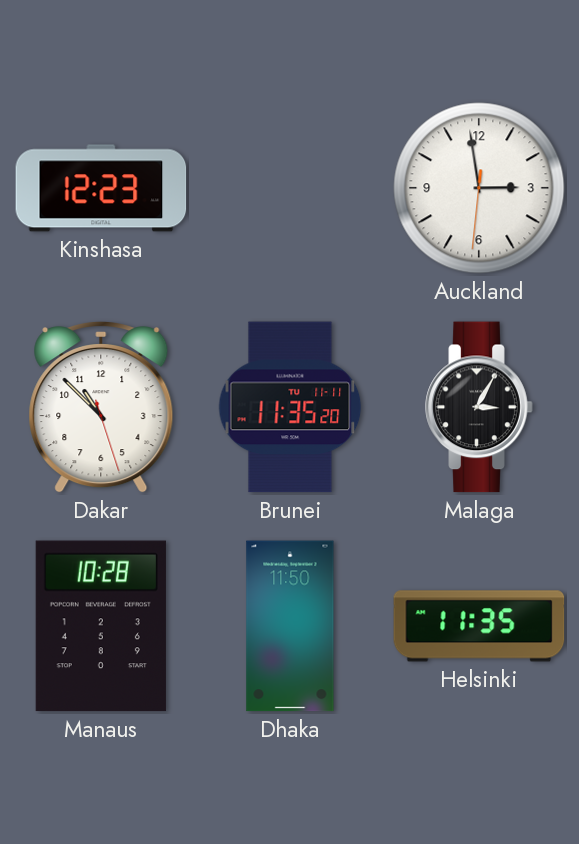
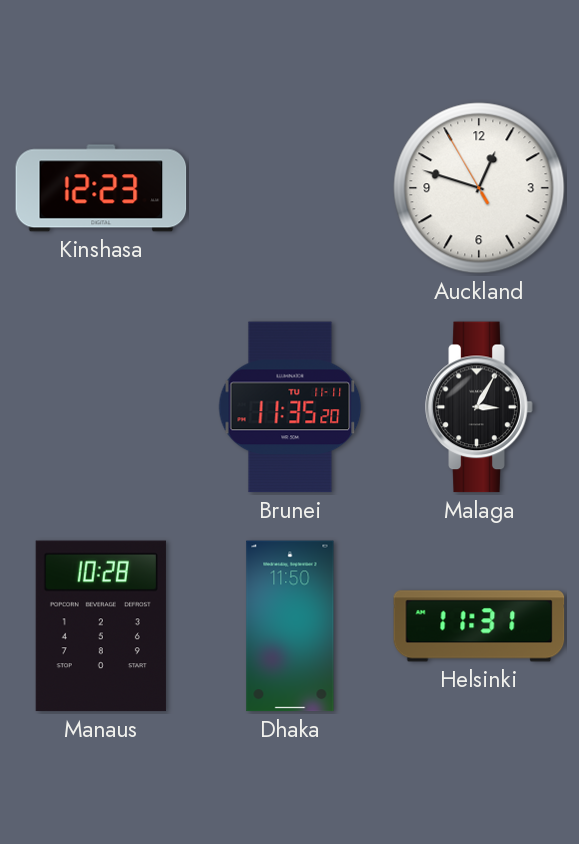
Auckland: 2:58 -> 12:47 (479, 188)
Dakar: 10:52 -> none (101, 407)
Helsinki: 11:35 -> 11:31 (479, 626)
